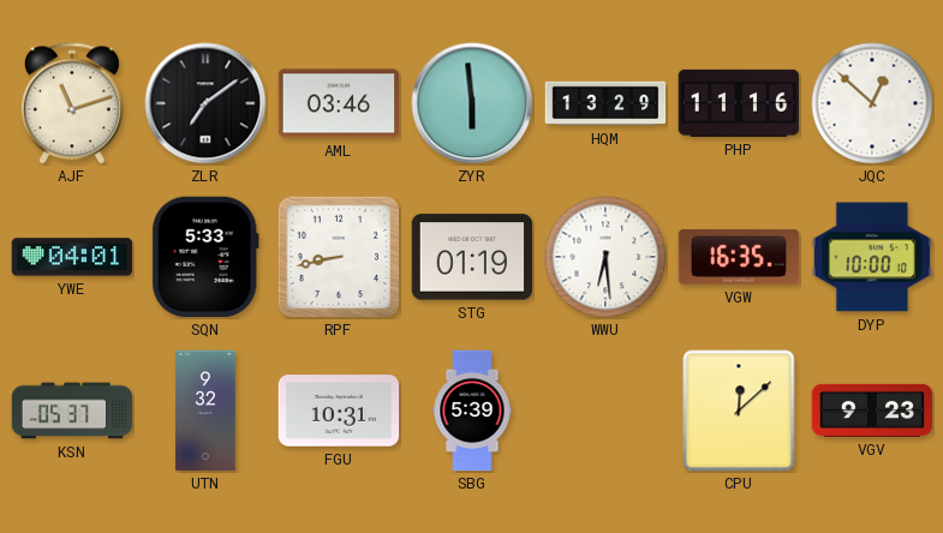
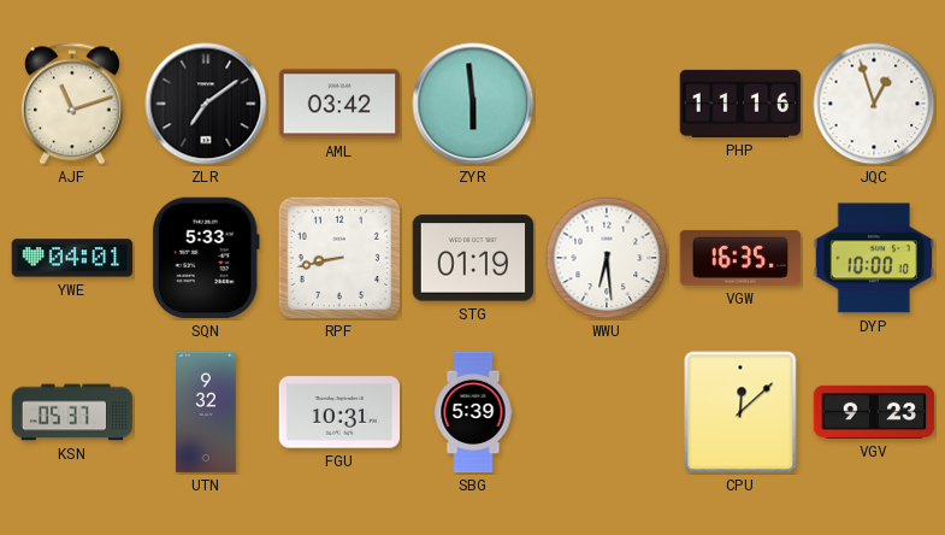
AML: 03:46 -> 03:42 (339, 104)
HQM: 13:29 -> none (605, 103)
JQC: 12:52 -> 12:57 (874, 104)
